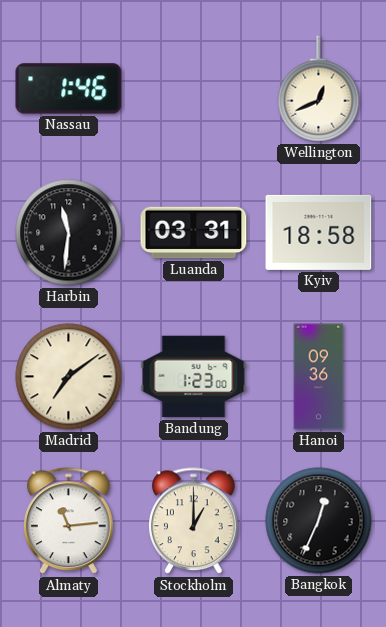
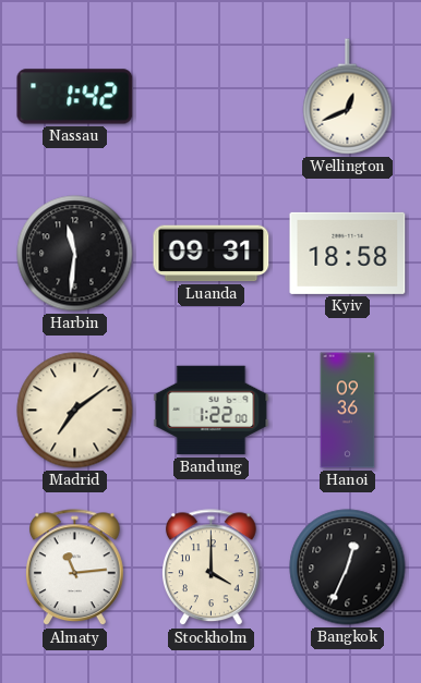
Nassau: 1:46 -> 1:42 (75, 97)
Luanda: 03:31 -> 09:31 (212, 254)
Bandung: 1:23 -> 1:22 (212, 411)
Stockholm: 1:00 -> 4:00 (212, 568)
